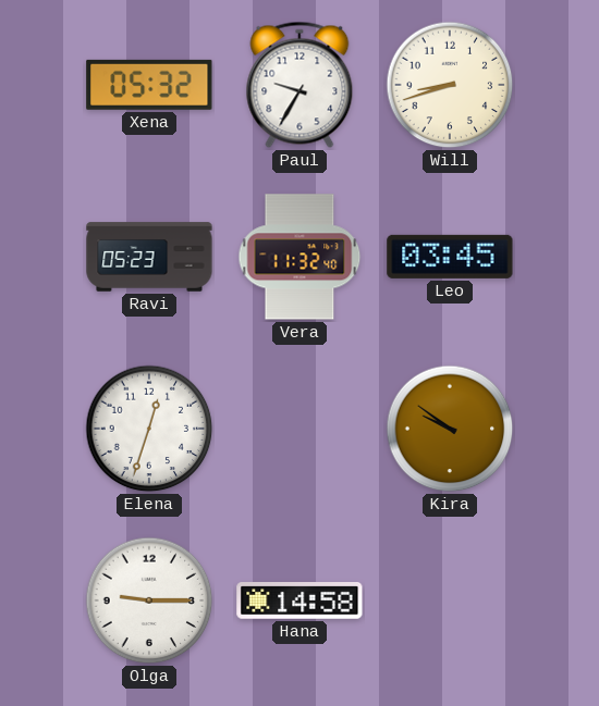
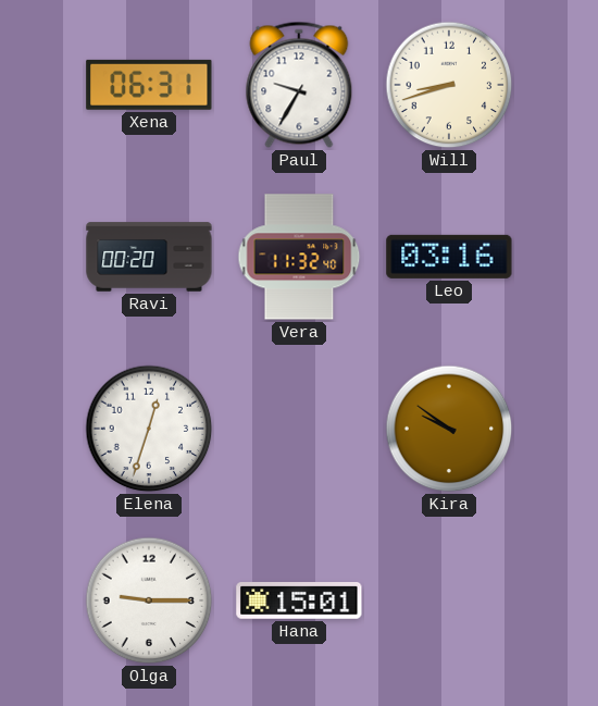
Xena: 05:32 -> 06:31 (149, 85)
Ravi: 05:23 -> 00:20 (149, 257)
Leo: 03:45 -> 03:16 (449, 257)
Hana: 14:58 -> 15:01 (299, 602)
